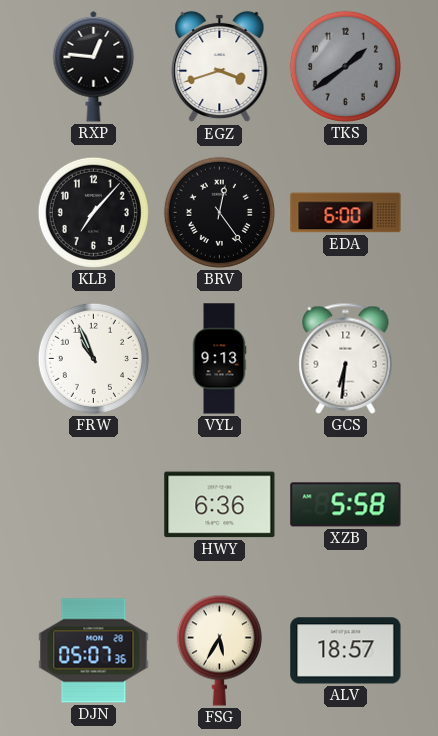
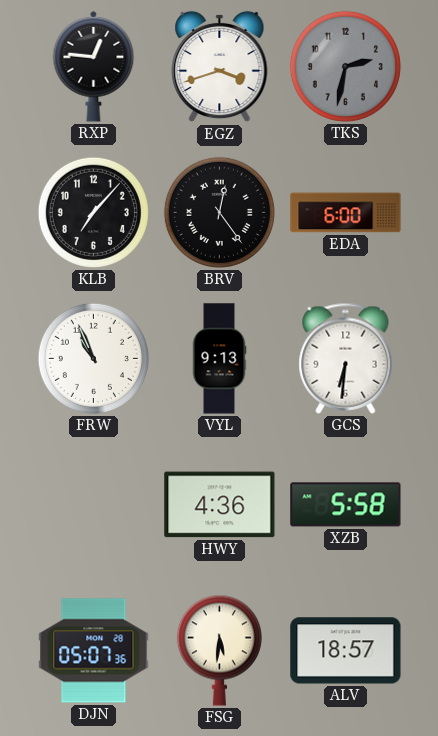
TKS: 1:39 -> 2:32 (345, 66)
HWY: 6:36 -> 4:36 (220, 505)
FSG: 5:35 -> 5:31 (219, 650)
